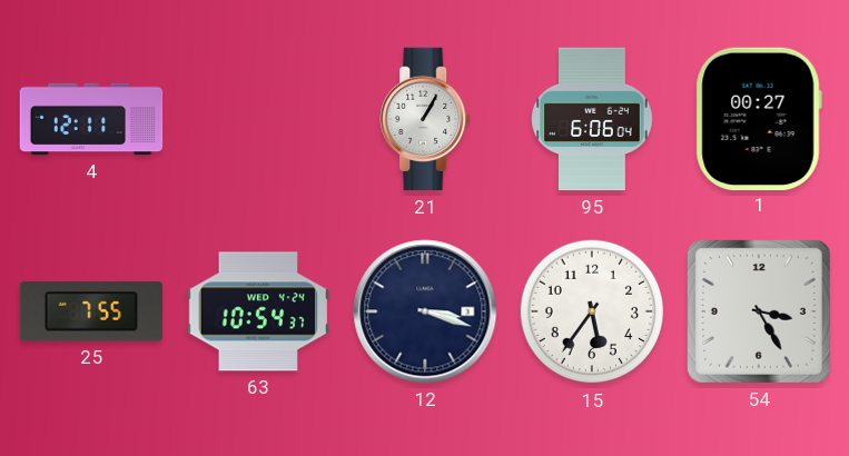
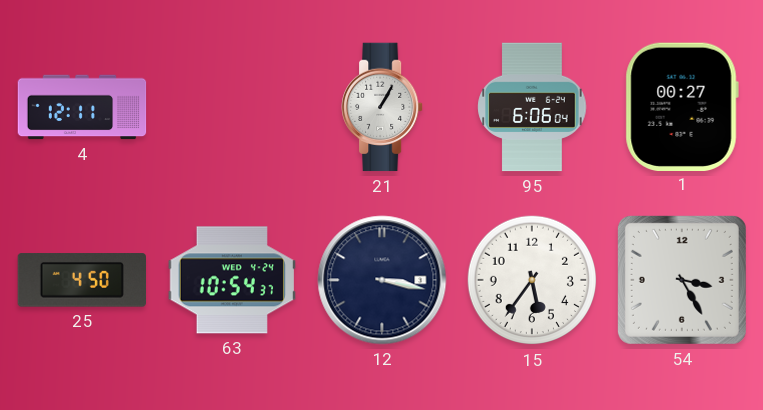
25: 7:55 -> 4:50 (81, 280)
12: 3:18 -> 3:17 (382, 280)
